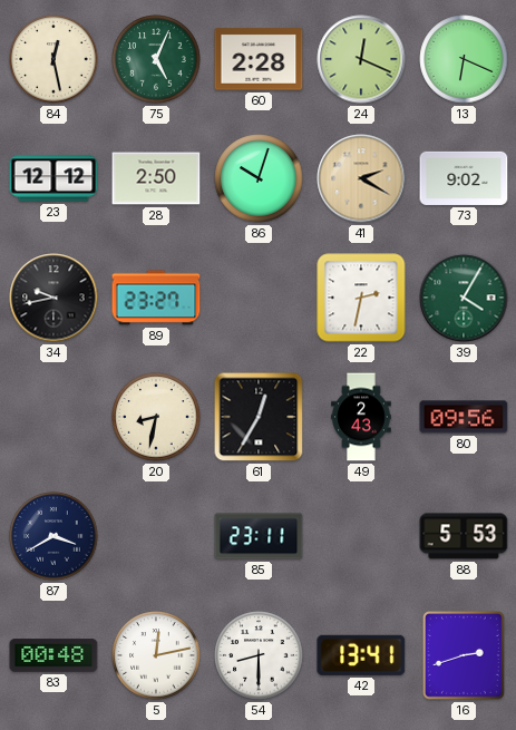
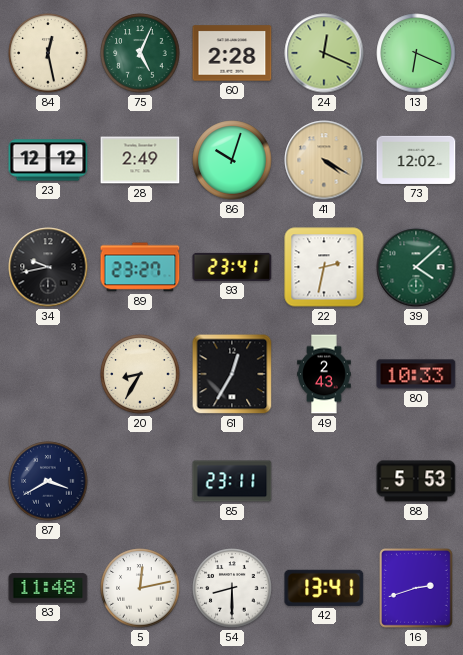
28: 2:50 -> 2:49 (140, 160)
41: 2:20 -> 4:20 (324, 160)
73: 9:02 -> 12:02 (416, 160)
93: none -> 23:41 (232, 267)
39: 4:05 -> 4:08 (416, 267)
20: 8:32 -> 8:35 (140, 374)
80: 09:56 -> 10:33 (416, 374)
83: 00:48 -> 11:48 (48, 588)
